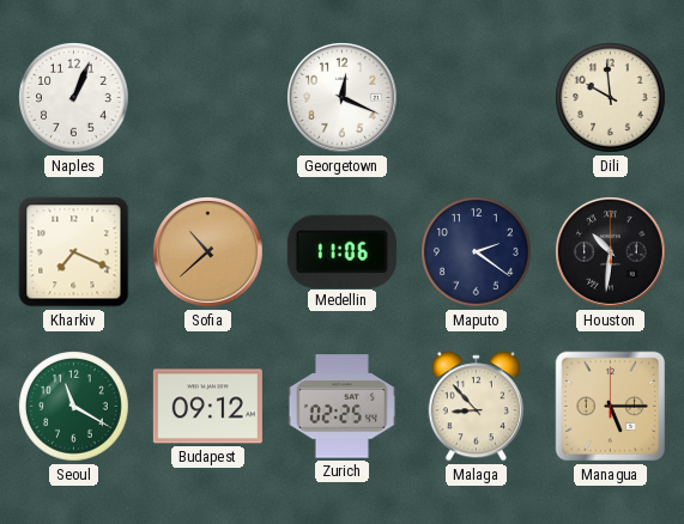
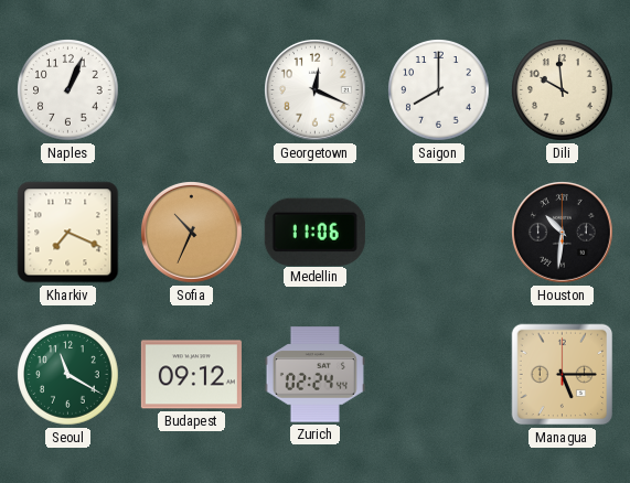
Saigon: none -> 8:00 (439, 90)
Sofia: 10:38 -> 10:34 (192, 233)
Maputo: 2:21 -> none (477, 252)
Zurich: 02:25 -> 02:24 (314, 375)
Malaga: 8:53 -> none (476, 407)
